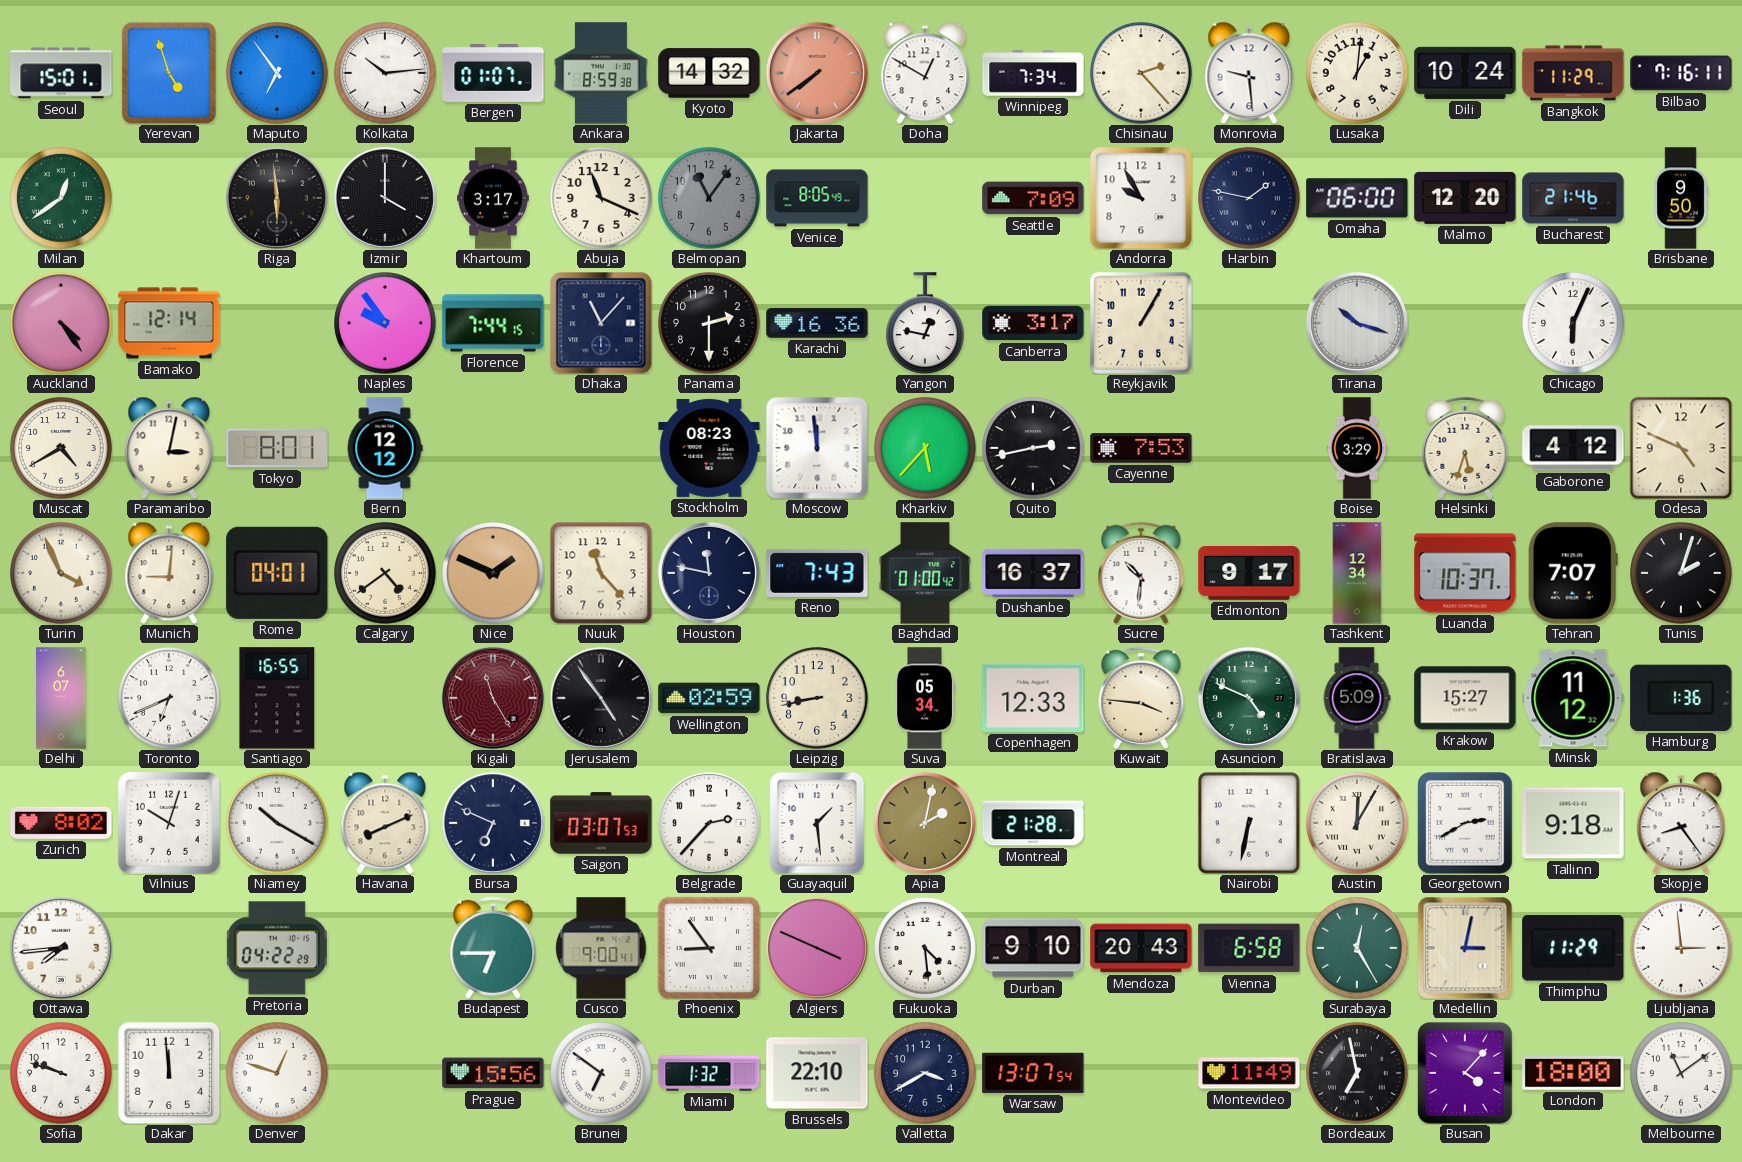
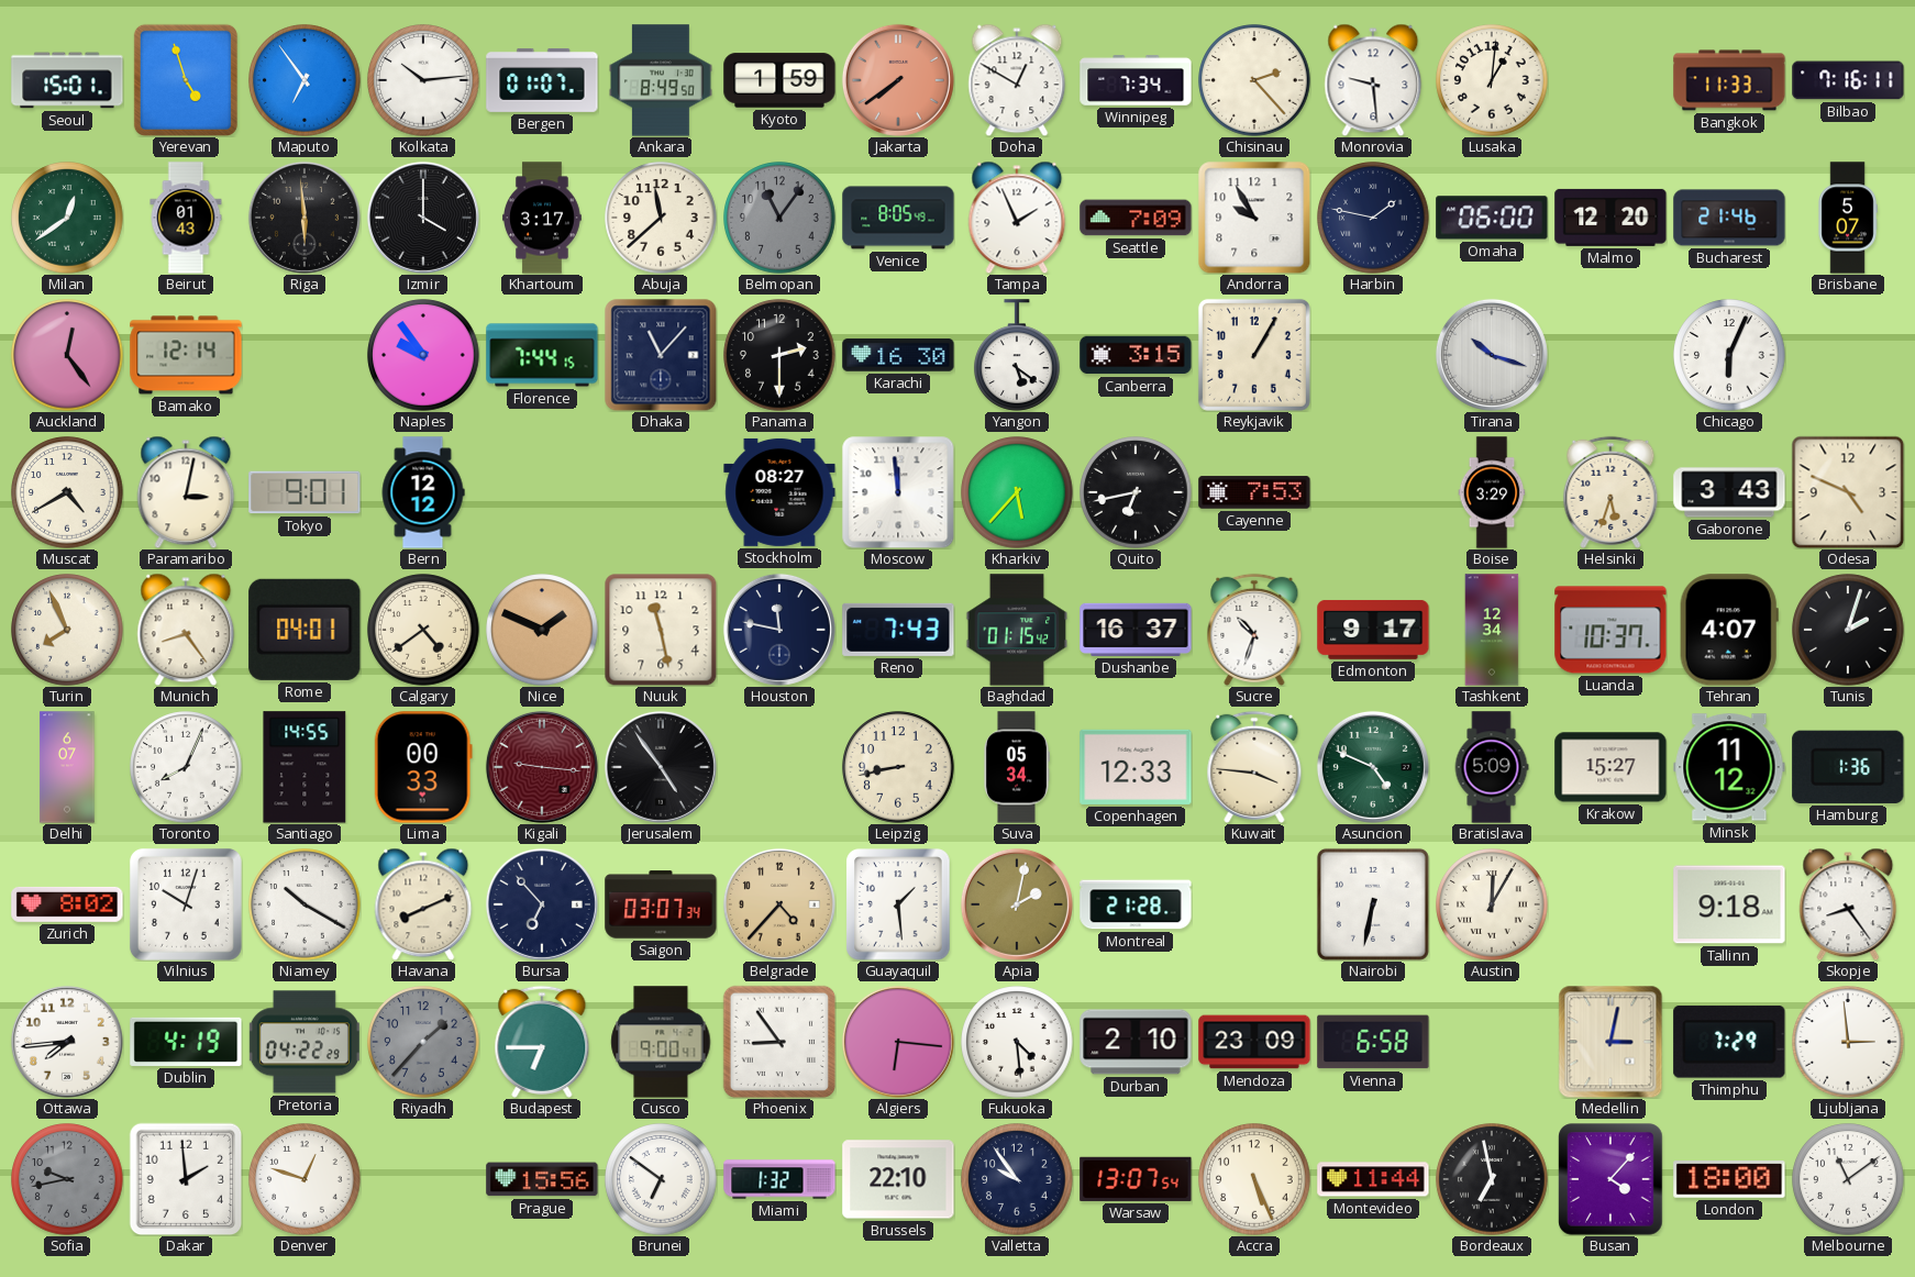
Ankara: 8:59 -> 8:49 (662, 80)
Kyoto: 14:32 -> 1:59 (779, 80)
Dili: 10:24 -> none (1465, 73)
Bangkok: 11:29 -> 11:33 (1729, 80)
Beirut: none -> 01:43 (186, 218)
Abuja: 11:19 -> 11:38 (661, 218)
Tampa: none -> 1:56 (1017, 218)
Brisbane: 9:50 -> 5:07 (1848, 218)
Auckland: 4:24 -> 12:24 (67, 355)
Karachi: 16:36 -> 16:30 (898, 355)
Yangon: 12:47 -> 5:21 (1017, 355)
Canberra: 3:17 -> 3:15 (1136, 355)
Tokyo: 8:01 -> 9:01 (305, 492)
Stockholm: 08:23 -> 08:27 (779, 492)
Quito: 2:43 -> 6:43 (1136, 492)
Gaborone: 4:12 -> 3:43 (1729, 492)
Turin: 3:56 -> 7:56 (67, 630)
Munich: 9:01 -> 8:24 (186, 630)
Nuuk: 11:23 -> 11:28 (661, 630)
Baghdad: 01:00 -> 01:15 (1017, 630)
Sucre: 10:31 -> 10:33 (1254, 630)
Tehran: 7:07 -> 4:07 (1729, 630)
Toronto: 6:41 -> 8:04 (186, 767)
Santiago: 16:55 -> 14:55 (305, 767)
Lima: none -> 00:33 (423, 767)
Kigali: 11:25 -> 9:16 (542, 767)
Wellington: 02:59 -> none (709, 698)
Bursa: 6:49 -> 6:53 (542, 904)
Saigon: 03:07:53 -> 03:07:34 (661, 904)
Belgrade: 2:37 -> 4:37 (779, 904)
Belgrade dial: white -> champagne (779, 904)
Georgetown: 2:40 -> none (1465, 823)
Dublin: none -> 4:19 (186, 1042)
Riyadh: none -> 1:37 (423, 1042)
Algiers: 3:49 -> 6:16 (898, 1042)
Durban: 9:10 -> 2:10 (1136, 1042)
Mendoza: 20:43 -> 23:09 (1254, 1042)
Surabaya: 12:25 -> none (1357, 948)
Thimphu: 11:29 -> 7:29 (1729, 1042)
Sofia: 9:48 -> 9:43 (67, 1179)
Sofia dial: white -> grey (67, 1179)
Dakar: 11:59 -> 1:59 (186, 1179)
Valletta: 3:40 -> 9:54 (1017, 1179)
Accra: none -> 5:26 (1254, 1179)
Montevideo: 11:49 -> 11:44 (1373, 1179)
